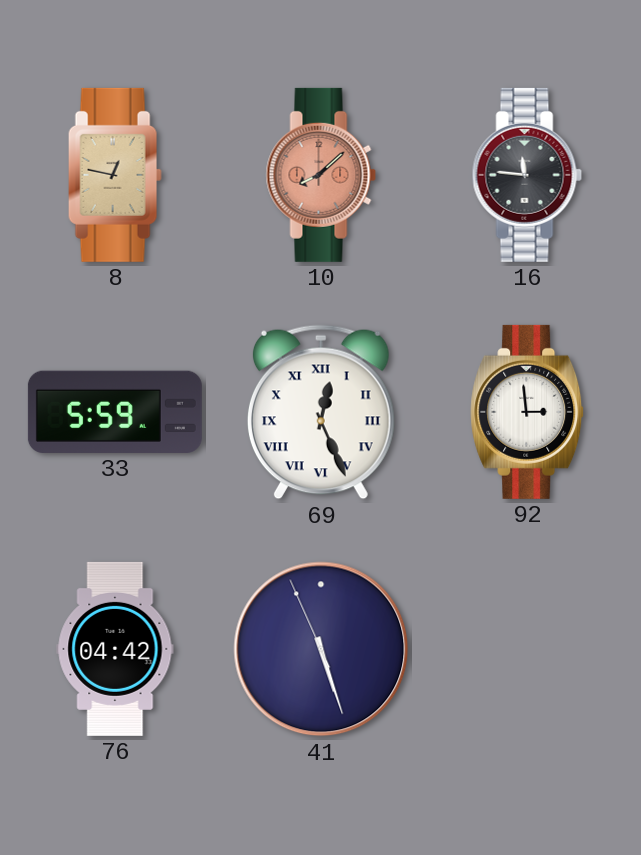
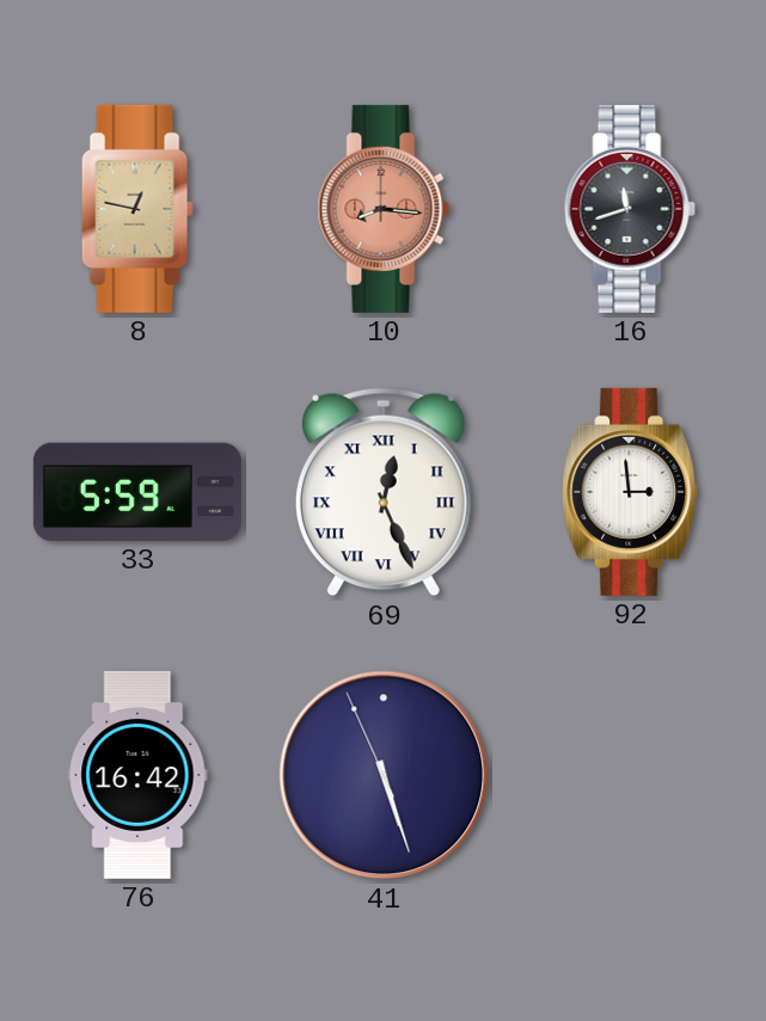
10: 8:08 -> 8:16 (384, 209)
16: 11:46 -> 11:42 (630, 209)
76: 04:42 -> 16:42 (137, 775)
